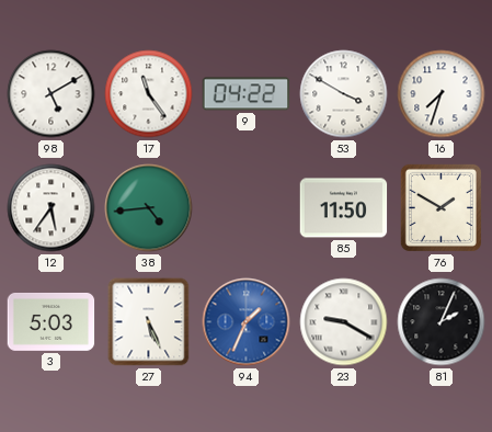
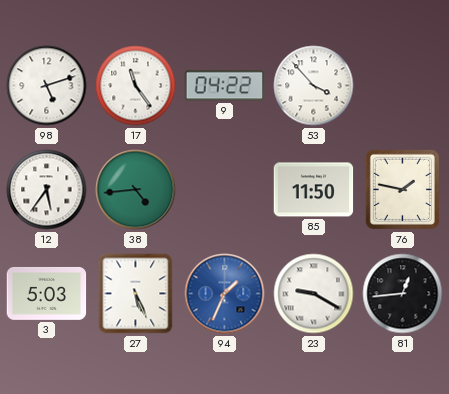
98: 5:10 -> 5:12 (47, 86)
53: 3:50 -> 3:53 (314, 86)
16: 7:33 -> none (442, 94)
76: 1:50 -> 1:47 (402, 189)
81: 2:04 -> 12:44 (403, 294)
